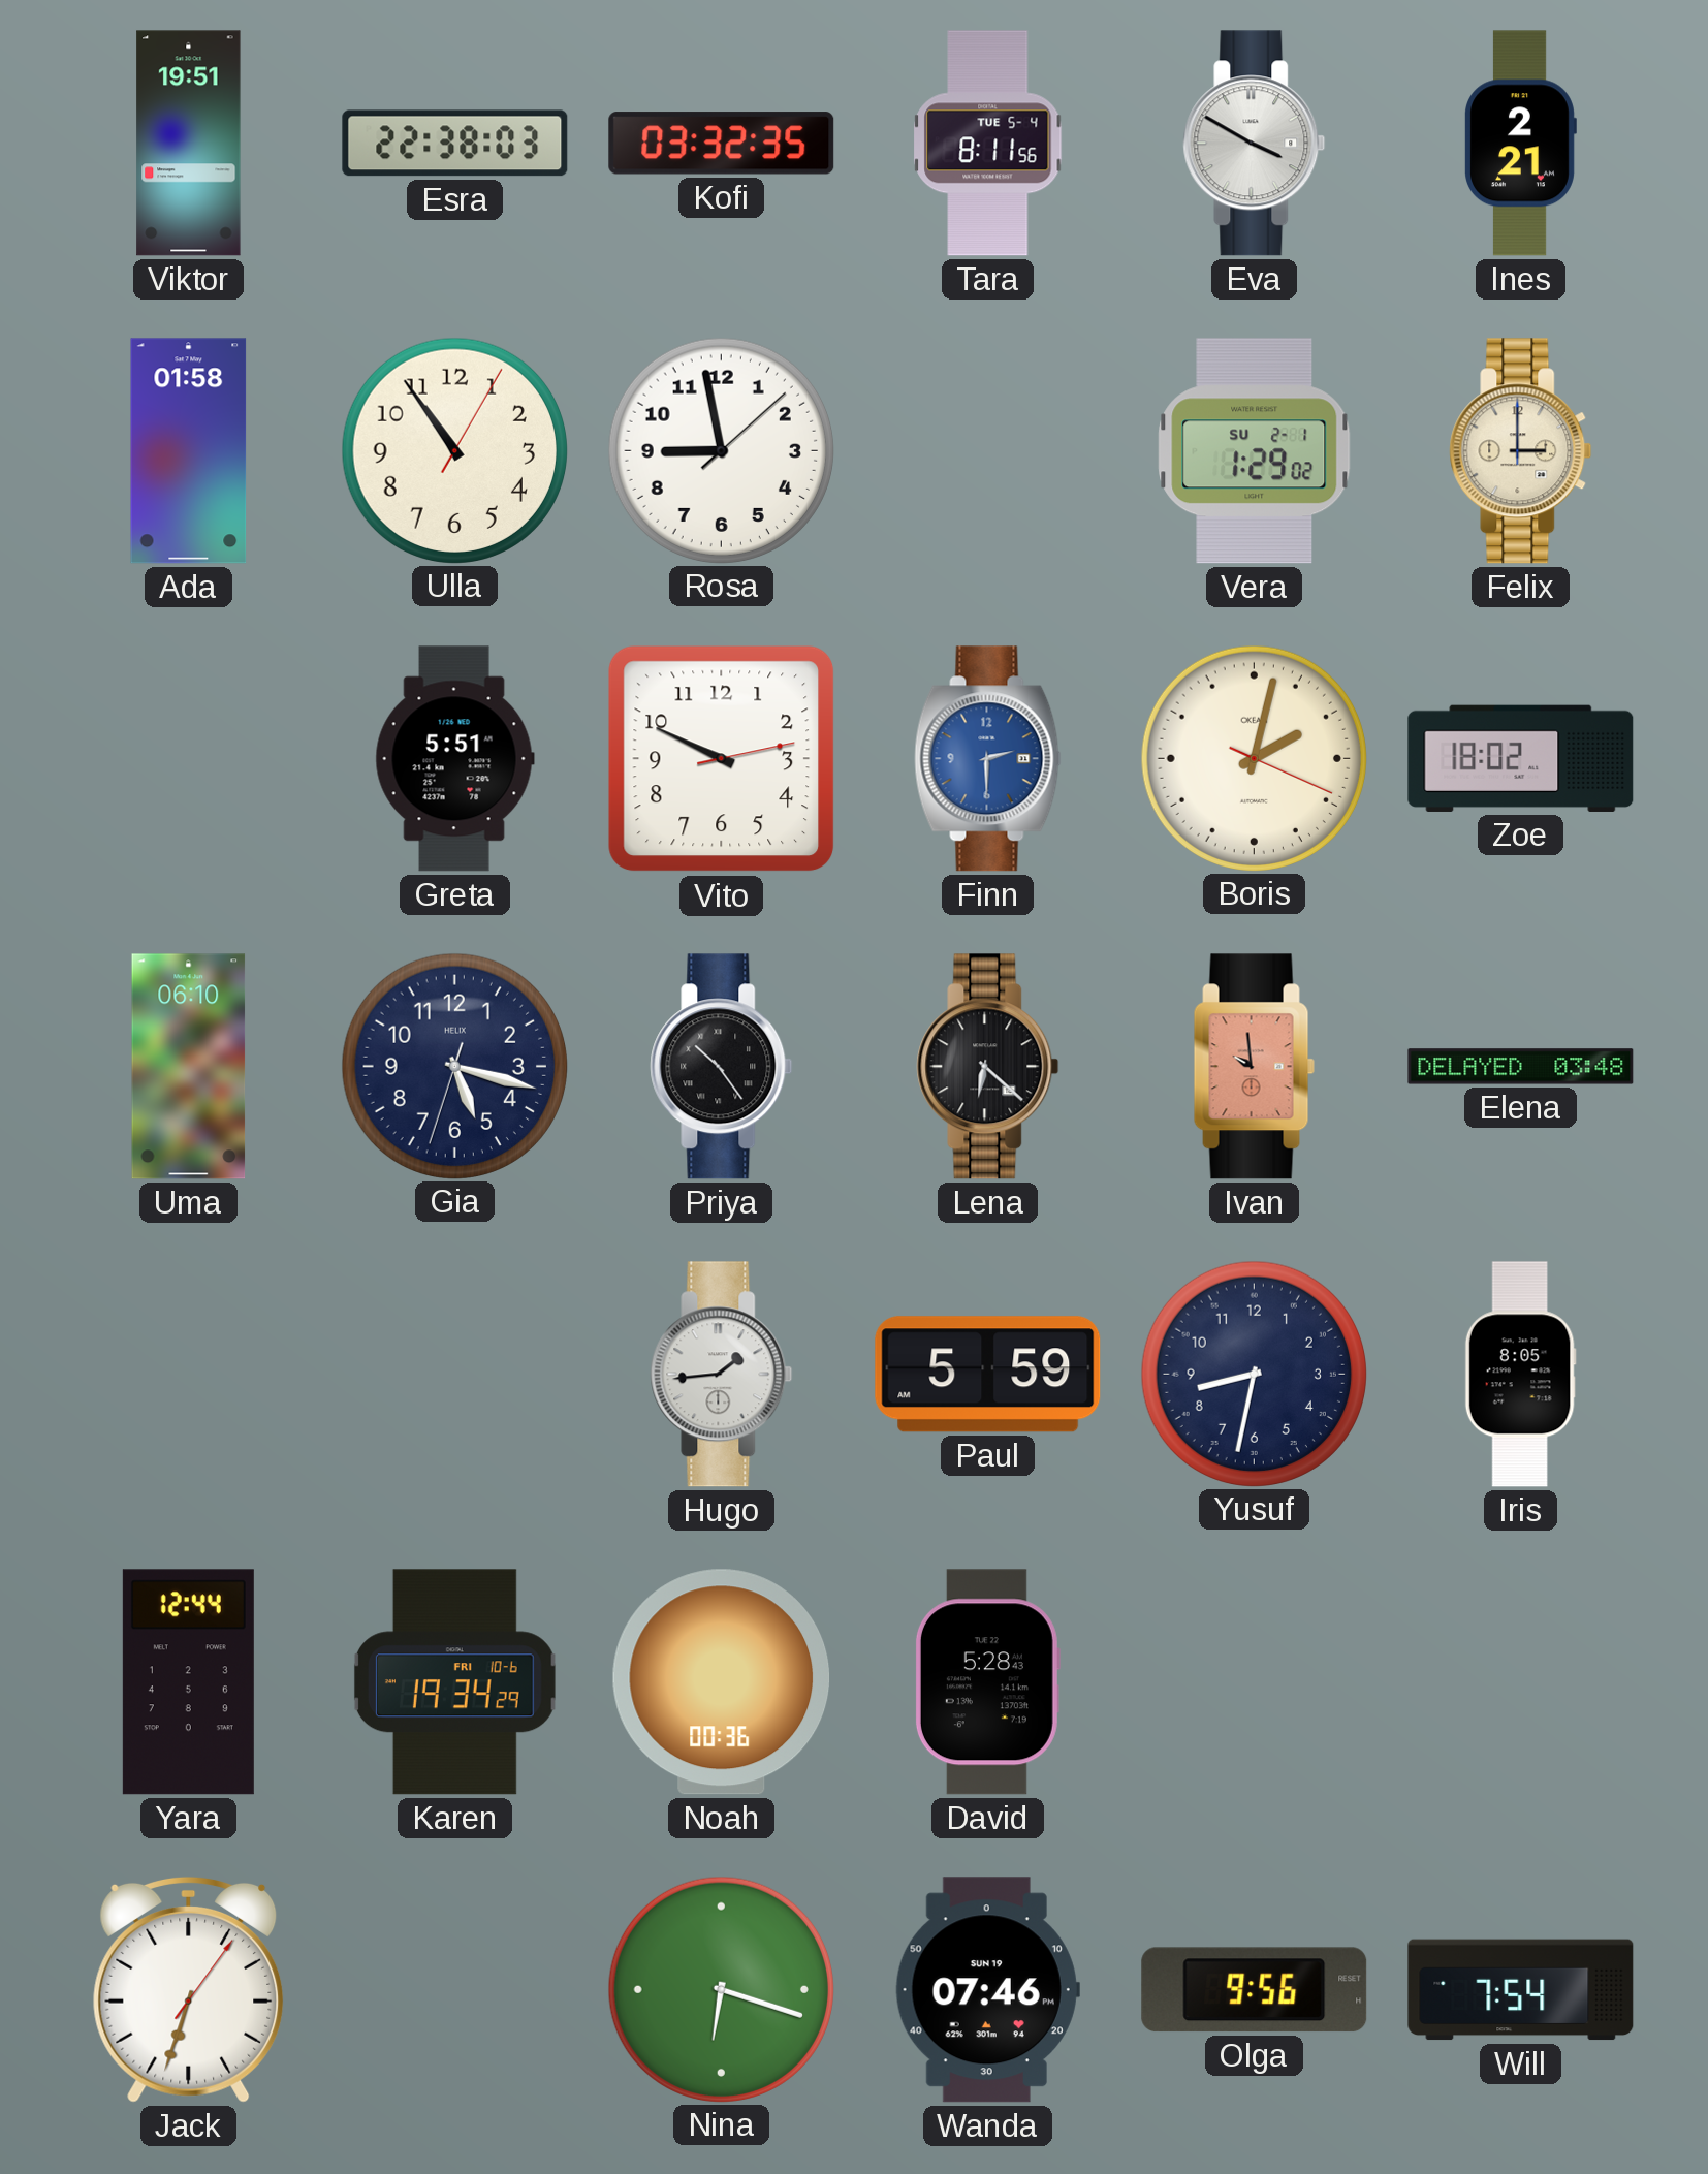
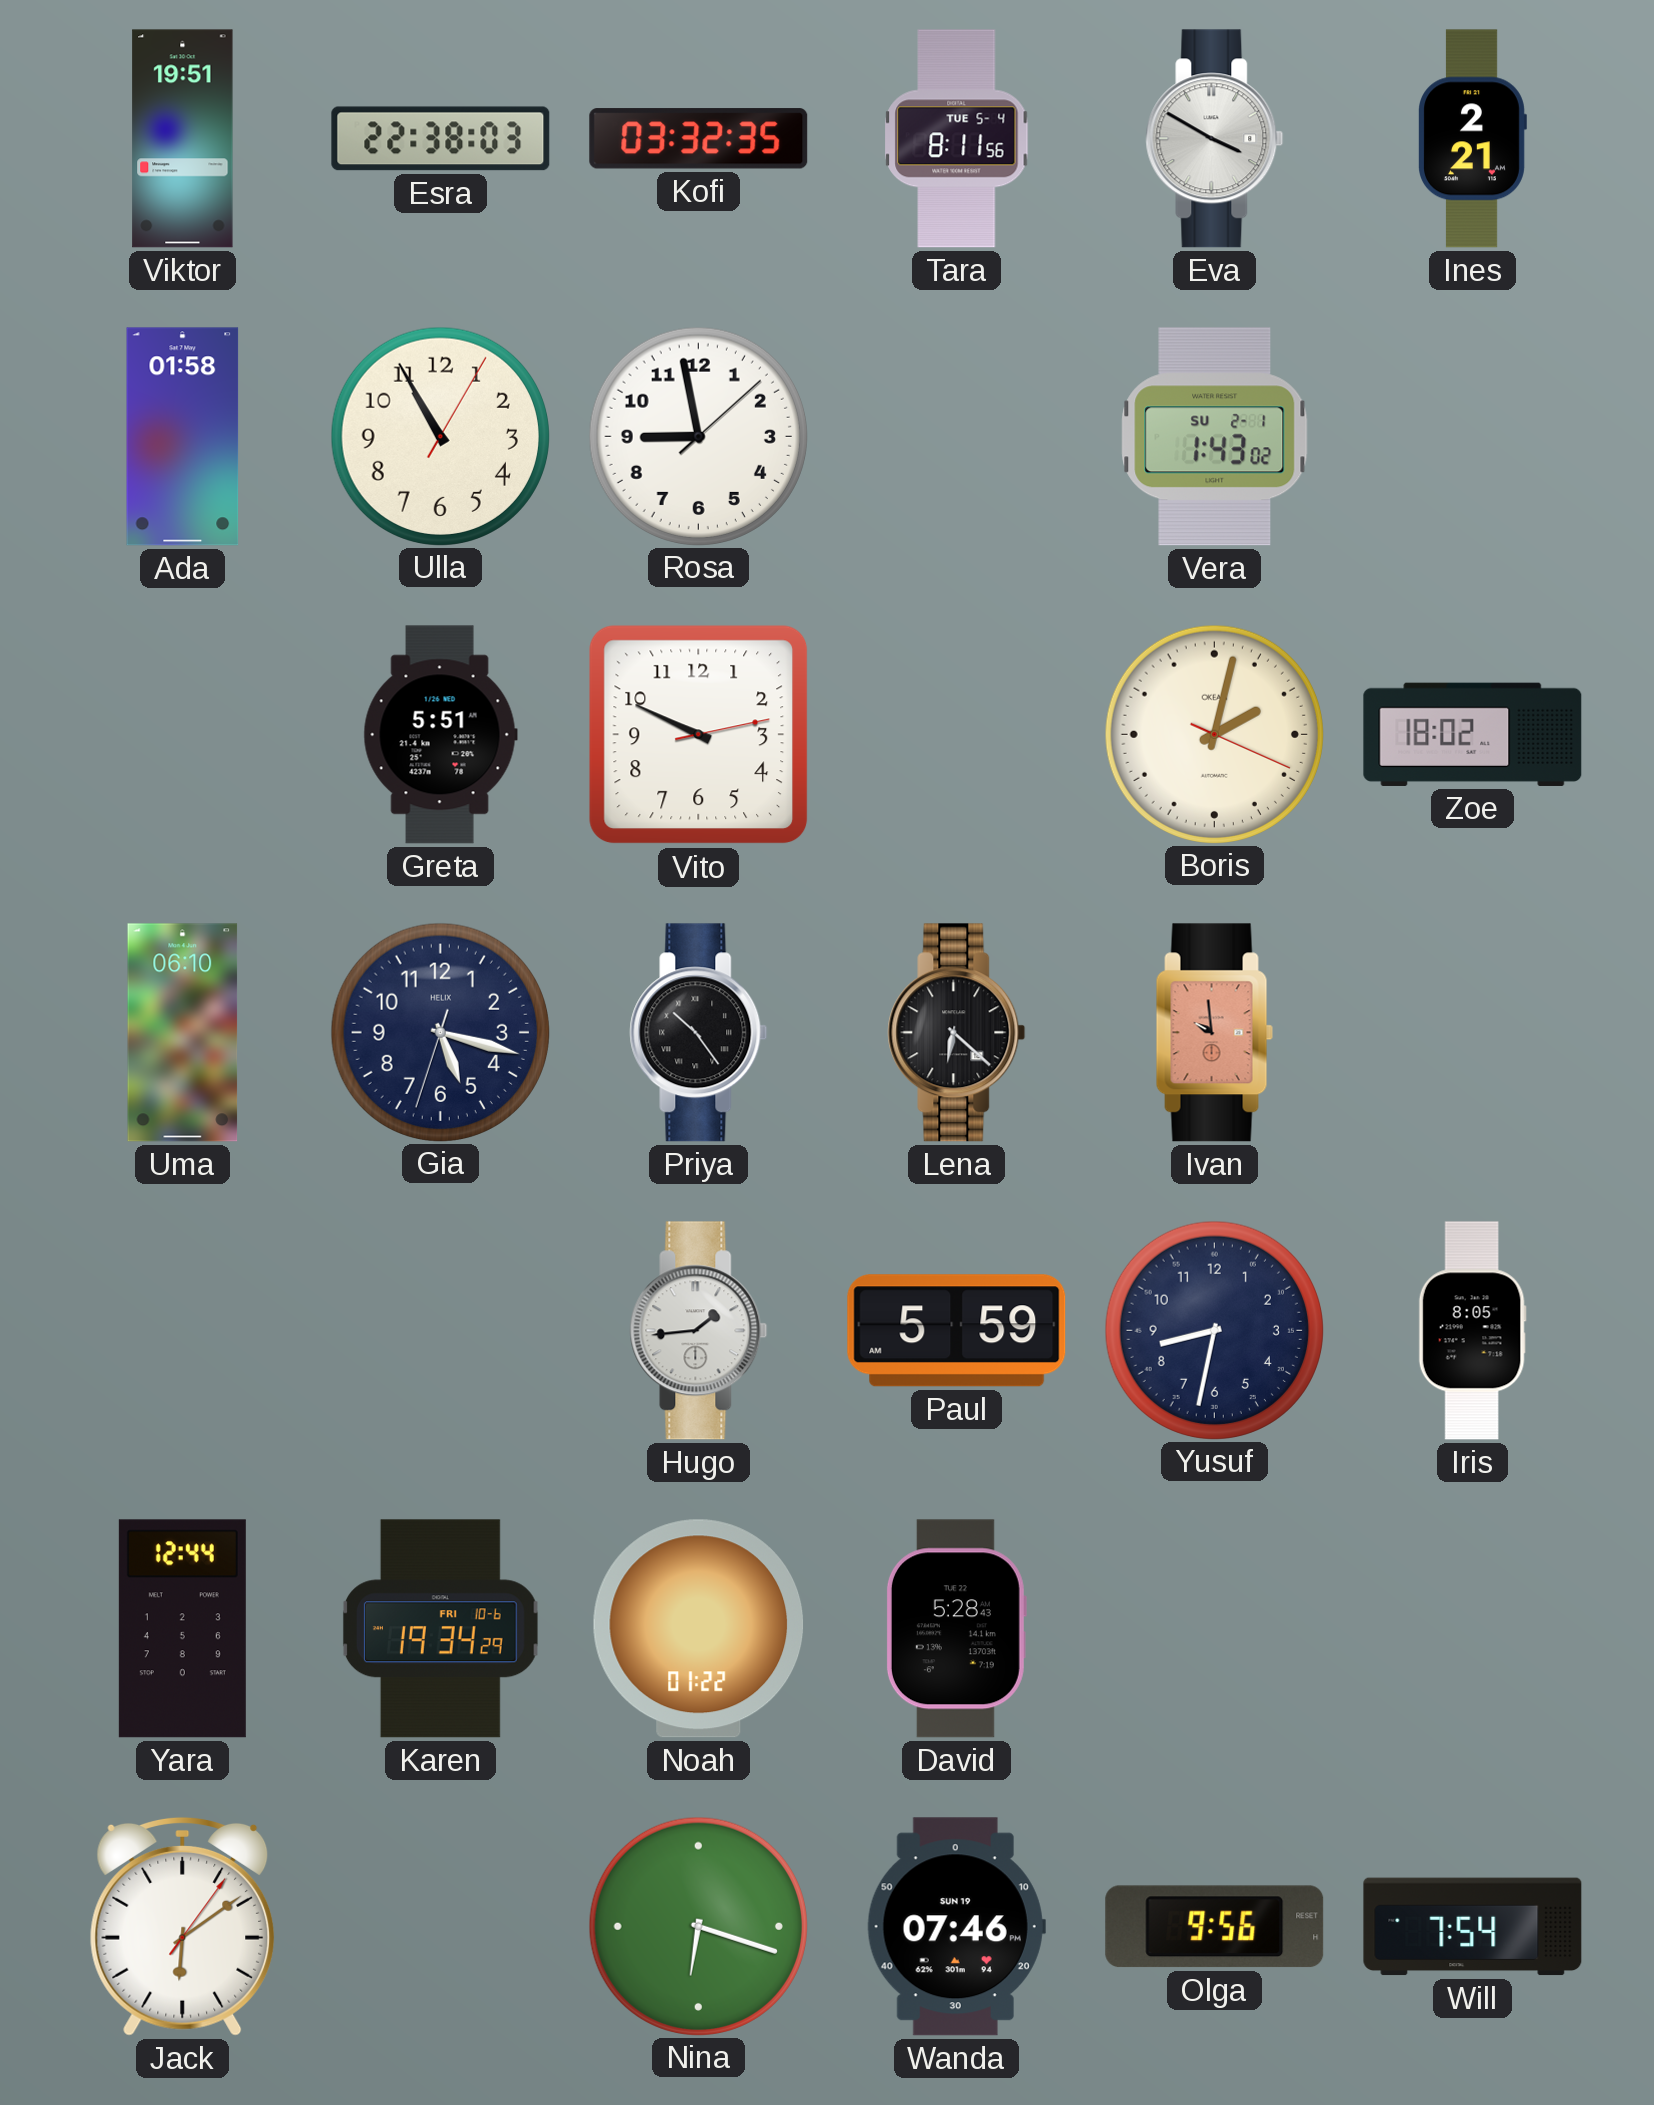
Ulla: 10:54 -> 10:55 (440, 436)
Vera: 1:29 -> 1:43 (1215, 437)
Felix: 3:00 -> none (1521, 451)
Finn: 2:30 -> none (988, 759)
Elena: 03:48 -> none (1521, 1067)
Noah: 00:36 -> 01:22 (698, 1629)
Jack: 6:33 -> 6:09 (183, 1927)
